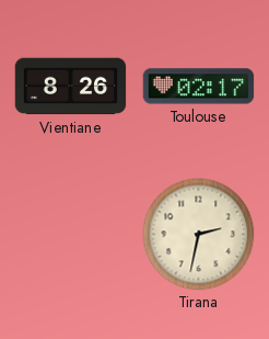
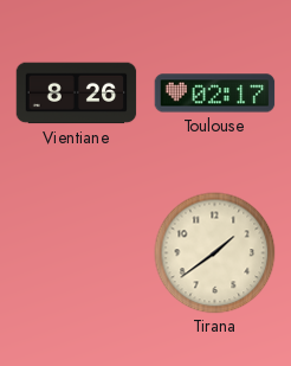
Tirana: 2:32 -> 1:39 (215, 253)
